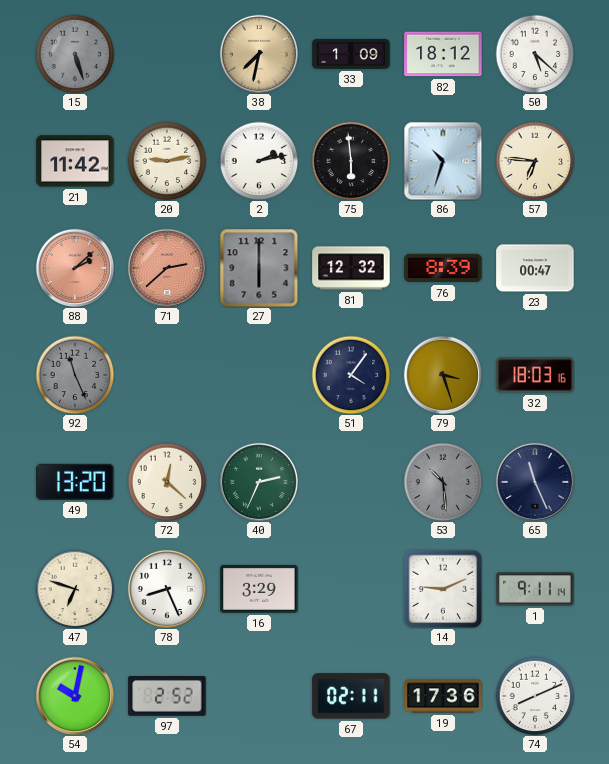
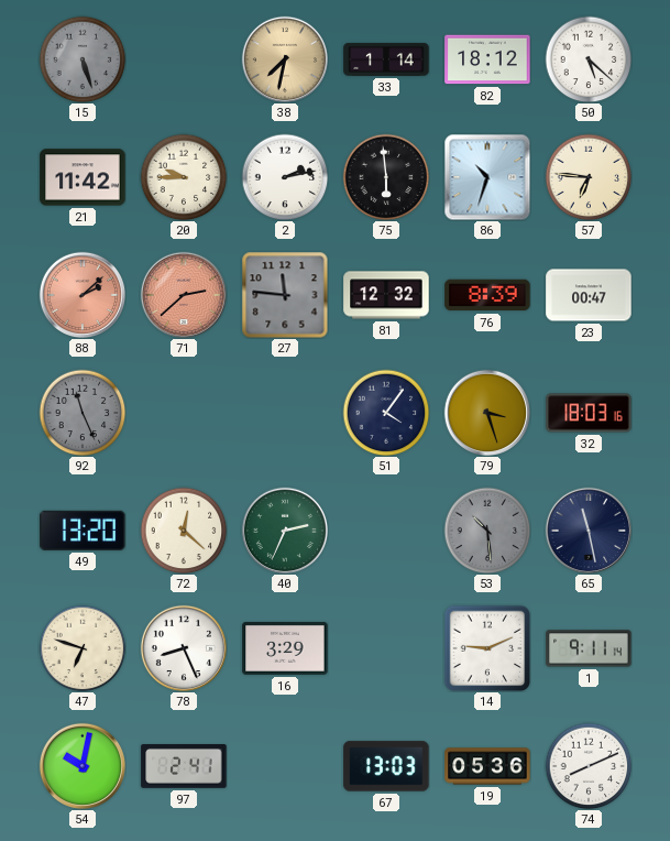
33: 1:09 -> 1:14 (386, 59)
20: 9:13 -> 9:45 (184, 177)
27: 6:00 -> 11:46 (285, 295)
65: 11:26 -> 11:28 (587, 529)
97: 2:52 -> 2:41 (184, 767)
67: 02:11 -> 13:03 (386, 766)
19: 17:36 -> 05:36 (487, 766)
